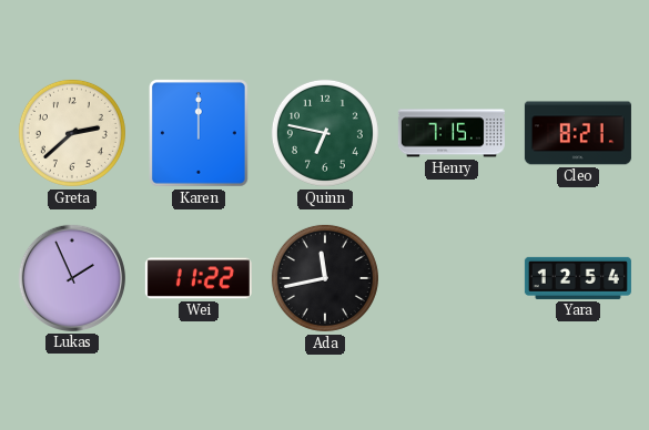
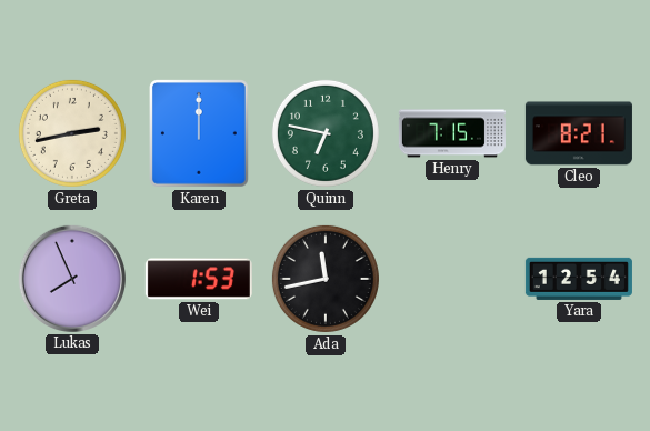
Greta: 2:38 -> 2:43 (72, 133)
Lukas: 1:56 -> 7:56 (72, 279)
Wei: 11:22 -> 1:53 (199, 279)
